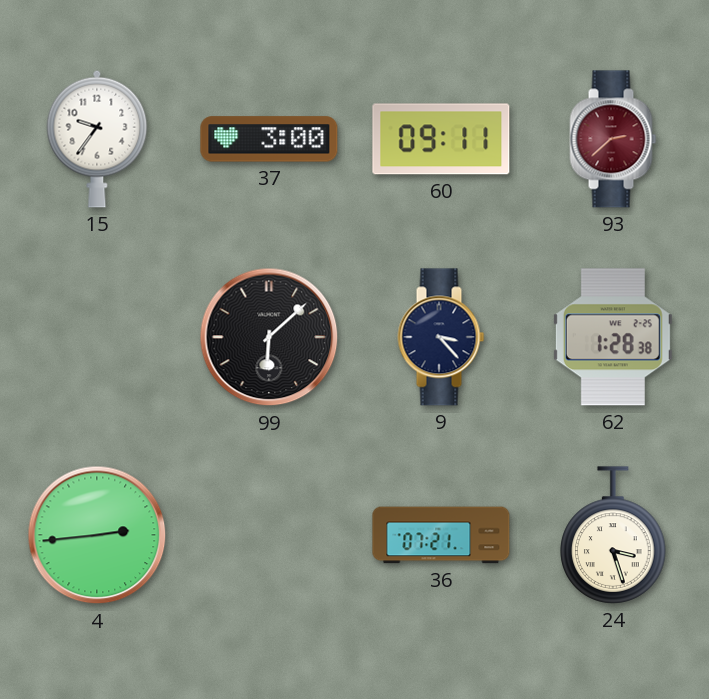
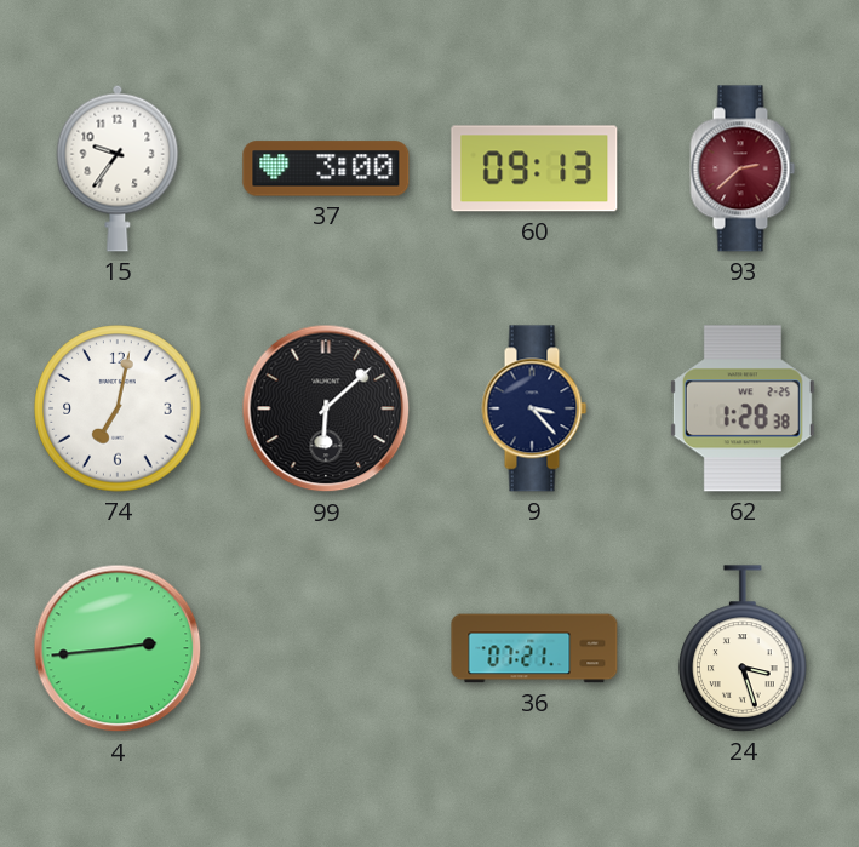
60: 09:11 -> 09:13 (534, 168)
74: none -> 7:02 (118, 408)
